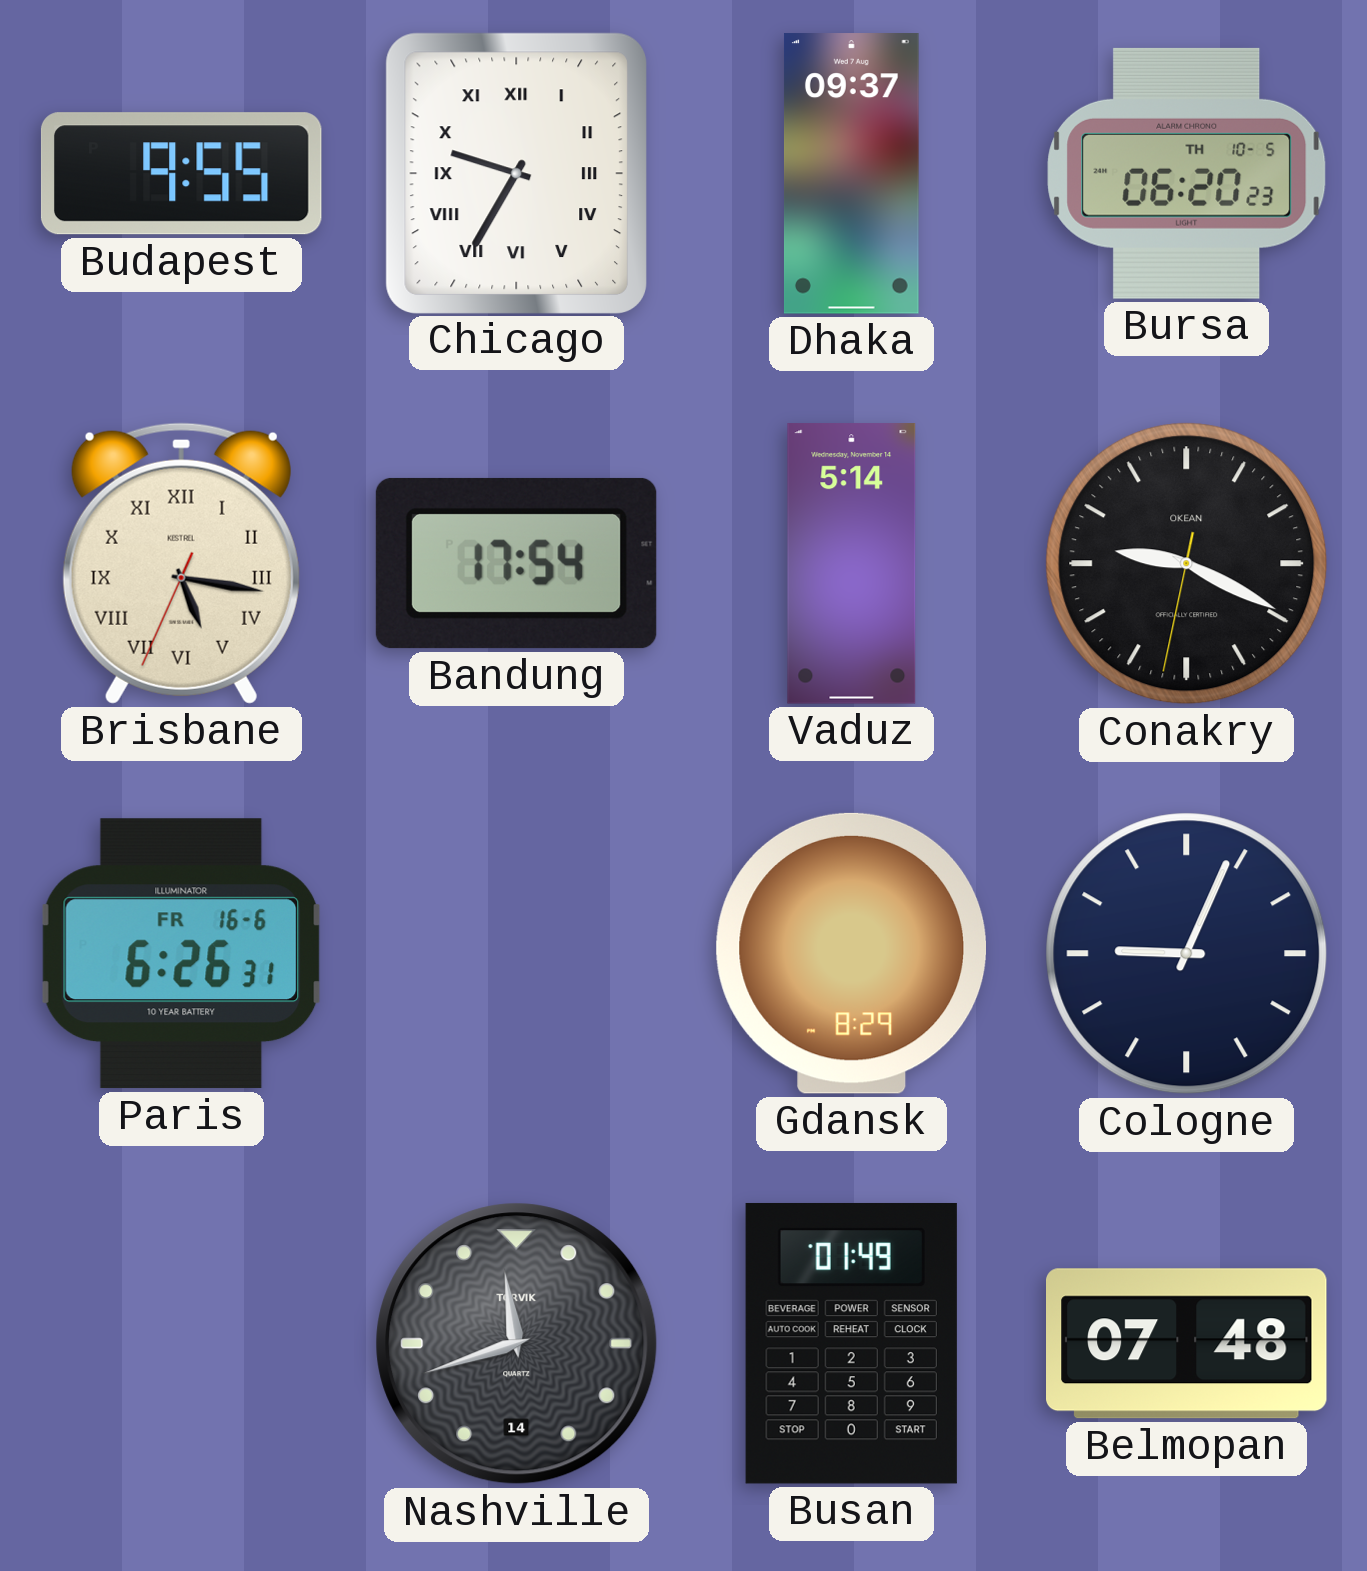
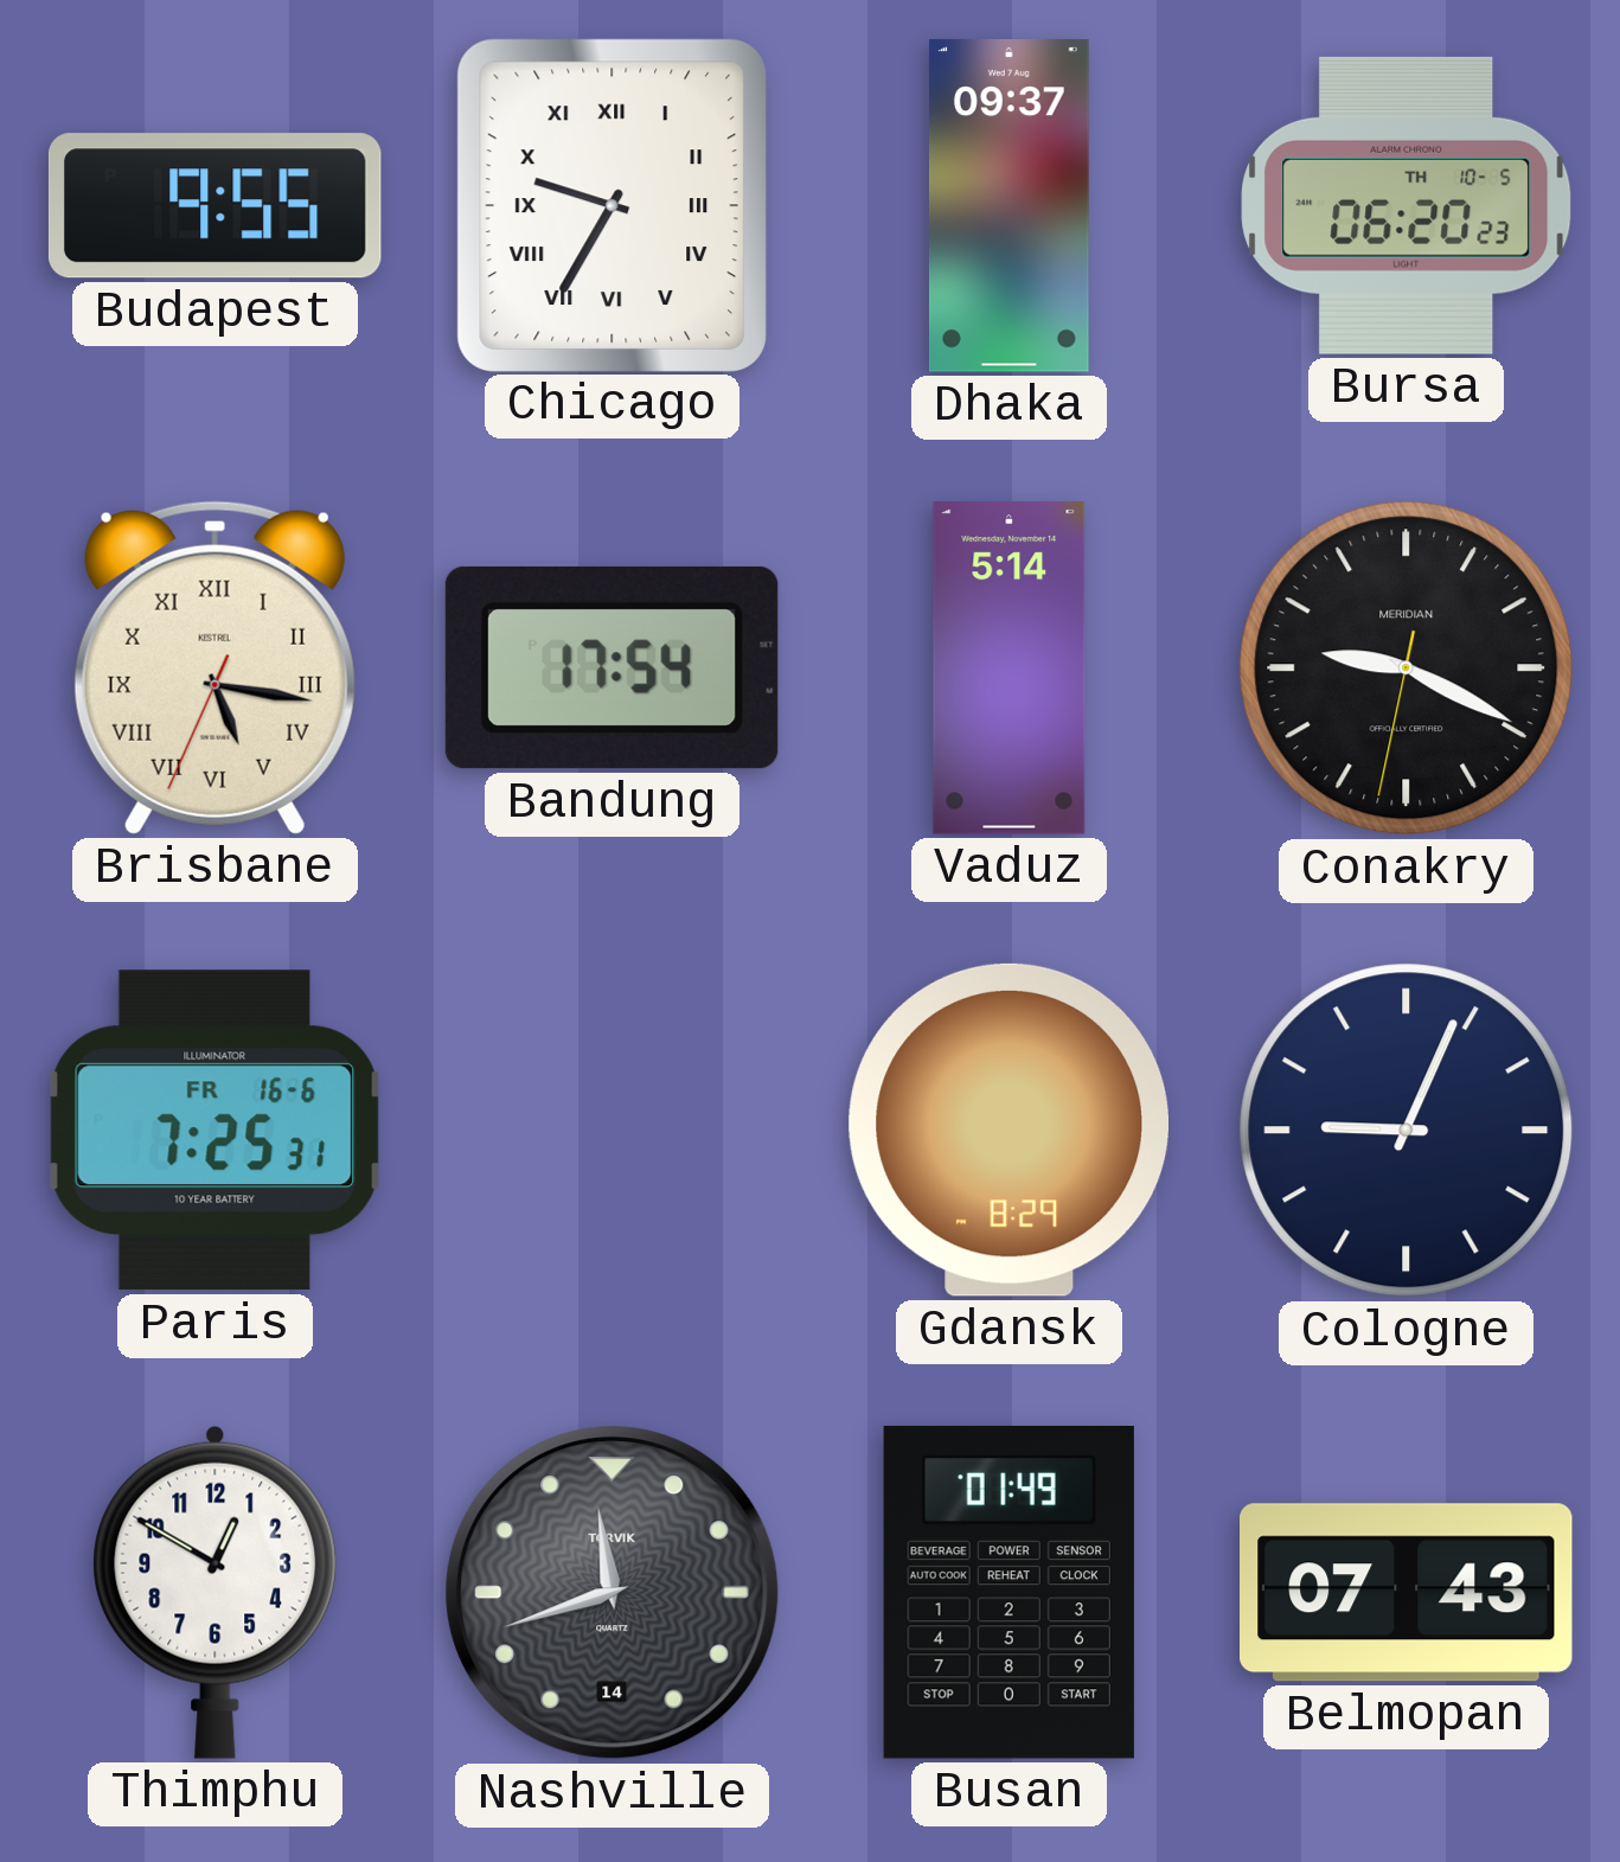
Conakry brand: OKEAN -> MERIDIAN (1407, 668)
Paris: 6:26 -> 7:25 (216, 1131)
Thimphu: none -> 12:50 (216, 1592)
Belmopan: 07:48 -> 07:43 (1407, 1593)
